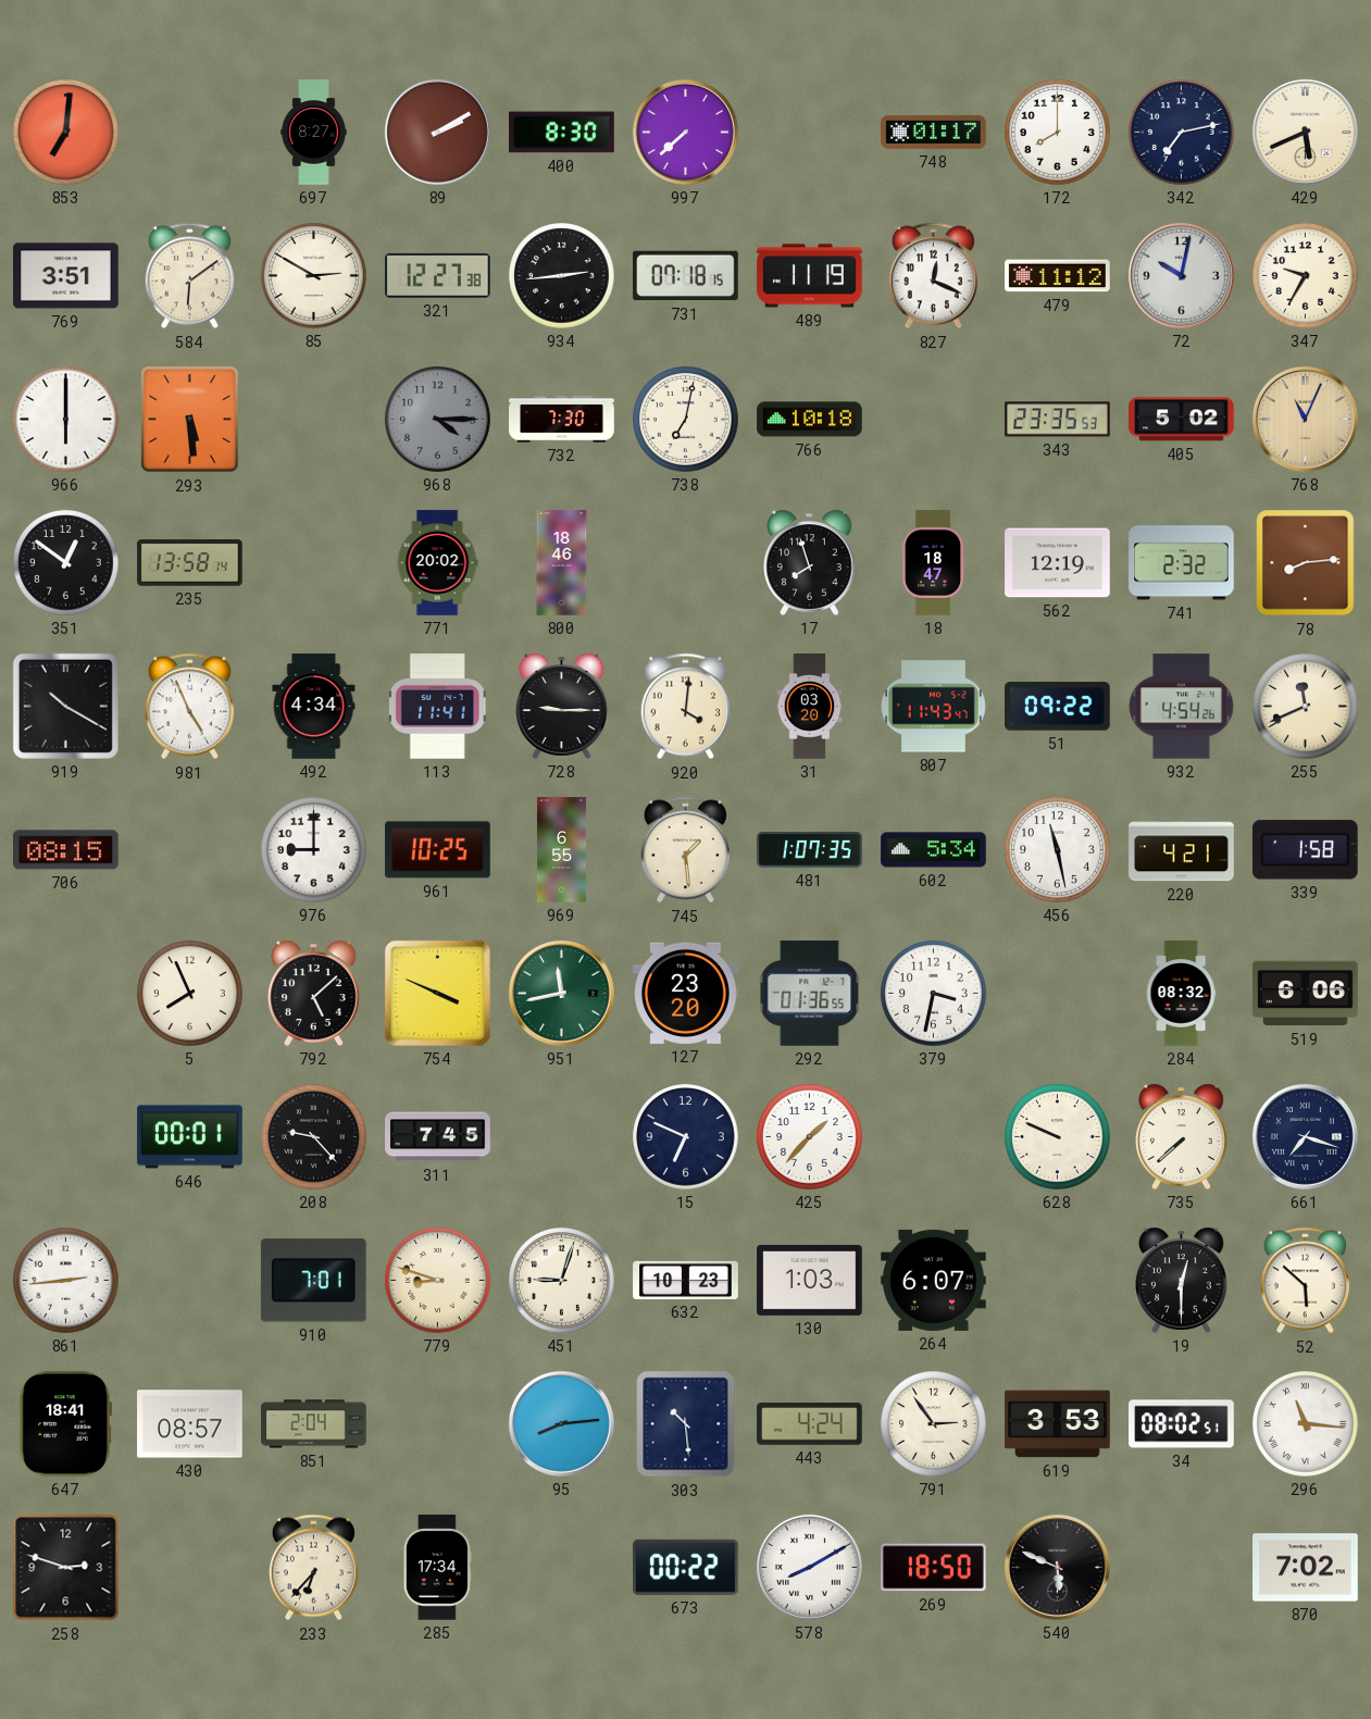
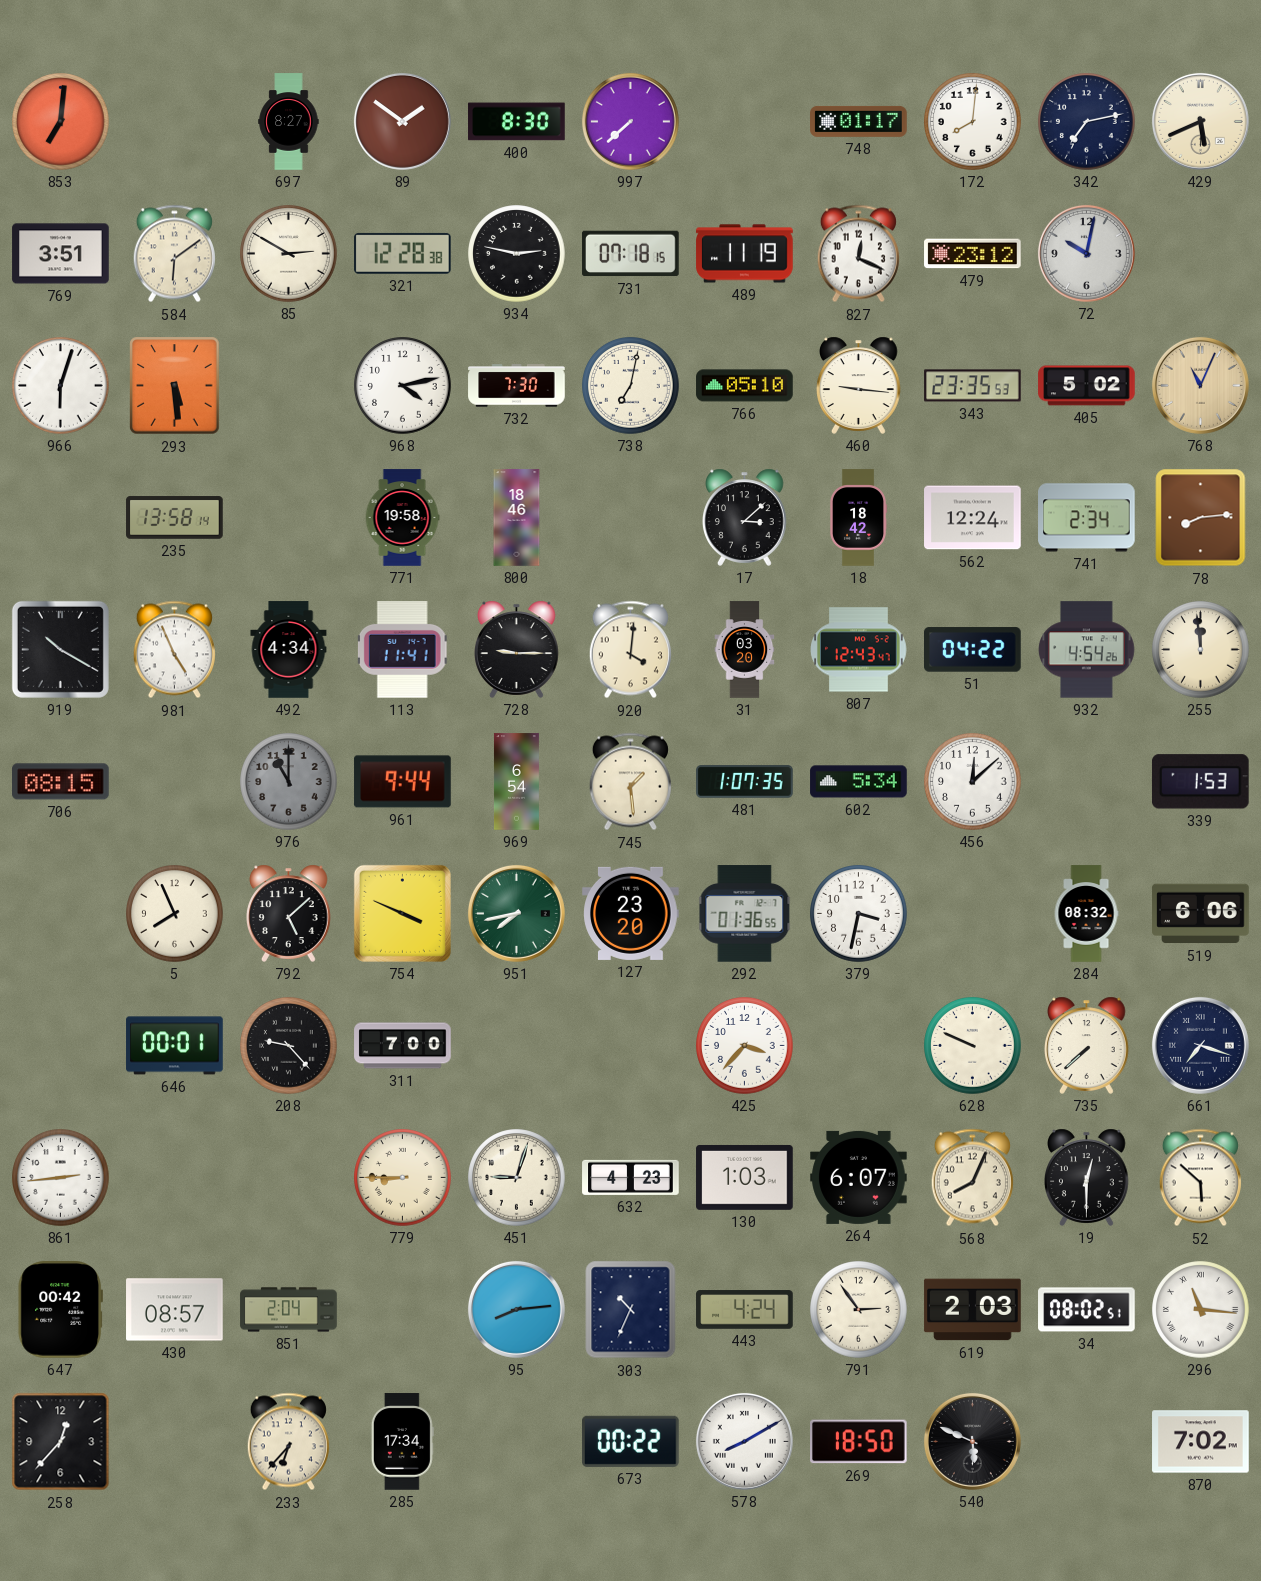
89: 2:10 -> 1:51 (402, 121)
172: 8:00 -> 8:01 (973, 122)
321: 12:27 -> 12:28 (403, 253)
934: 2:44 -> 2:47 (517, 254)
479: 11:12 -> 23:12 (973, 254)
347: 9:35 -> none (1306, 276)
966: 6:00 -> 6:03 (61, 386)
968: 4:15 -> 4:13 (403, 386)
968 dial: grey -> white (403, 386)
766: 10:18 -> 05:10 (745, 386)
460: none -> 9:16 (859, 385)
351: 12:51 -> none (66, 563)
771: 20:02 -> 19:58 (402, 518)
17: 7:57 -> 3:08 (745, 517)
18: 18:47 -> 18:42 (858, 518)
562: 12:19 -> 12:24 (973, 518)
741: 2:32 -> 2:34 (1087, 518)
807: 11:43 -> 12:43 (859, 650)
51: 09:22 -> 04:22 (973, 650)
255: 11:41 -> 11:59 (1201, 650)
976: 9:00 -> 11:00 (289, 782)
976 dial: white -> grey (289, 782)
961: 10:25 -> 9:44 (403, 782)
969: 6:55 -> 6:54 (516, 782)
456: 11:28 -> 12:08 (973, 782)
220: 4:21 -> none (1182, 850)
339: 1:58 -> 1:53 (1200, 782)
951: 11:43 -> 7:43 (516, 913)
311: 7:45 -> 7:00 (403, 1046)
15: 6:49 -> none (686, 1137)
425: 1:37 -> 3:37 (745, 1046)
910: 7:01 -> none (313, 1281)
779: 8:48 -> 8:45 (403, 1178)
632: 10:23 -> 4:23 (631, 1177)
568: none -> 8:04 (972, 1178)
647: 18:41 -> 00:42 (60, 1310)
303: 10:29 -> 10:34 (631, 1310)
619: 3:53 -> 2:03 (973, 1310)
258: 2:48 -> 12:37 (61, 1442)
